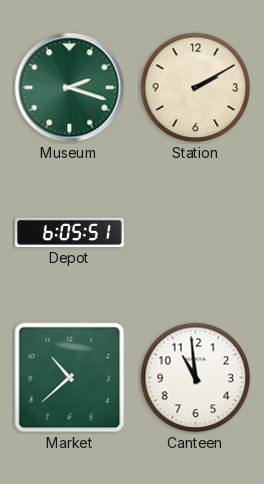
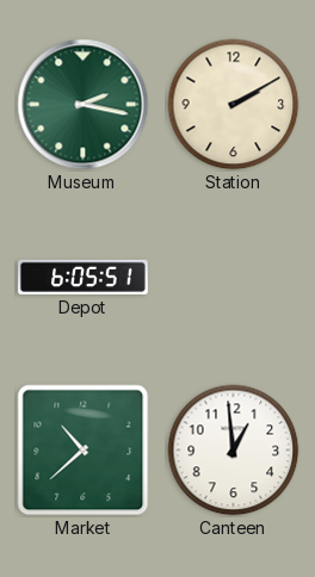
Museum: 2:18 -> 2:17 (84, 105)
Canteen: 10:59 -> 12:59 (234, 451)
